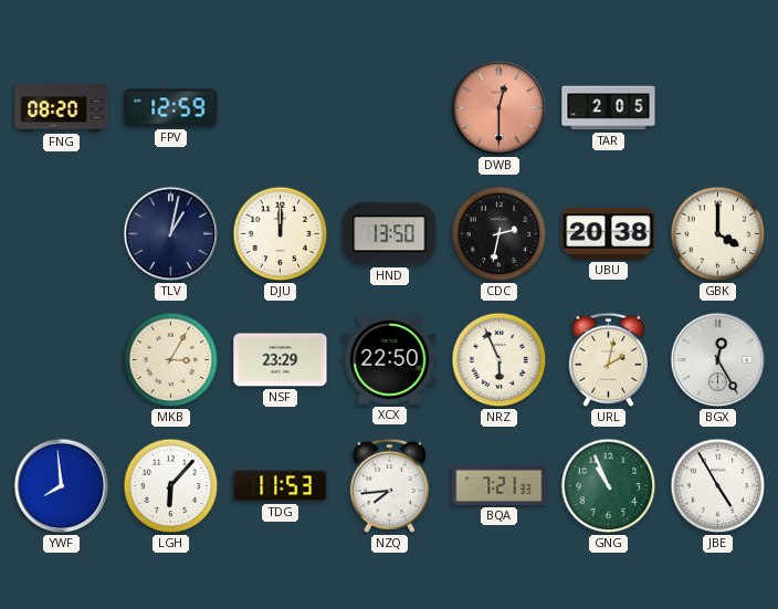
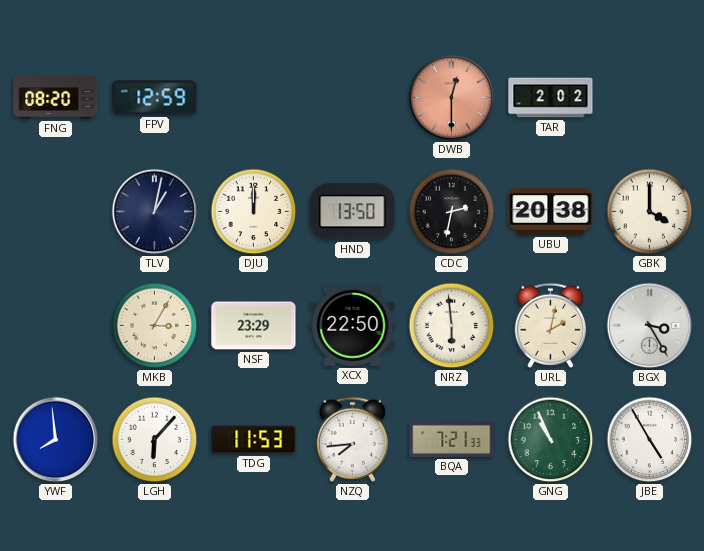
TAR: 2:05 -> 2:02 (551, 98)
NRZ: 5:56 -> 5:59 (452, 326)
BGX: 12:25 -> 3:25 (650, 326)
